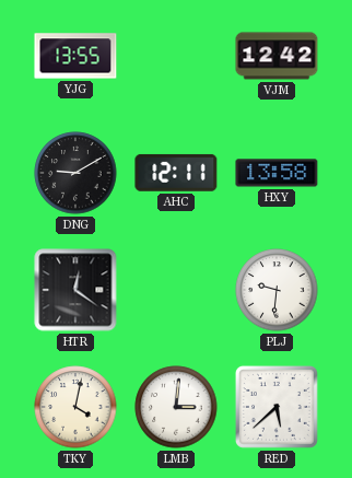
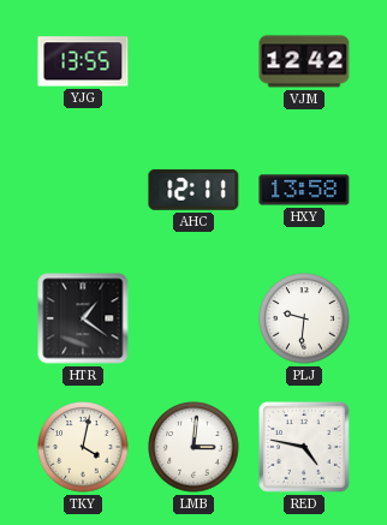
DNG: 9:10 -> none (75, 173)
HTR: 12:21 -> 1:21 (83, 318)
RED: 5:38 -> 4:47 (304, 447)
